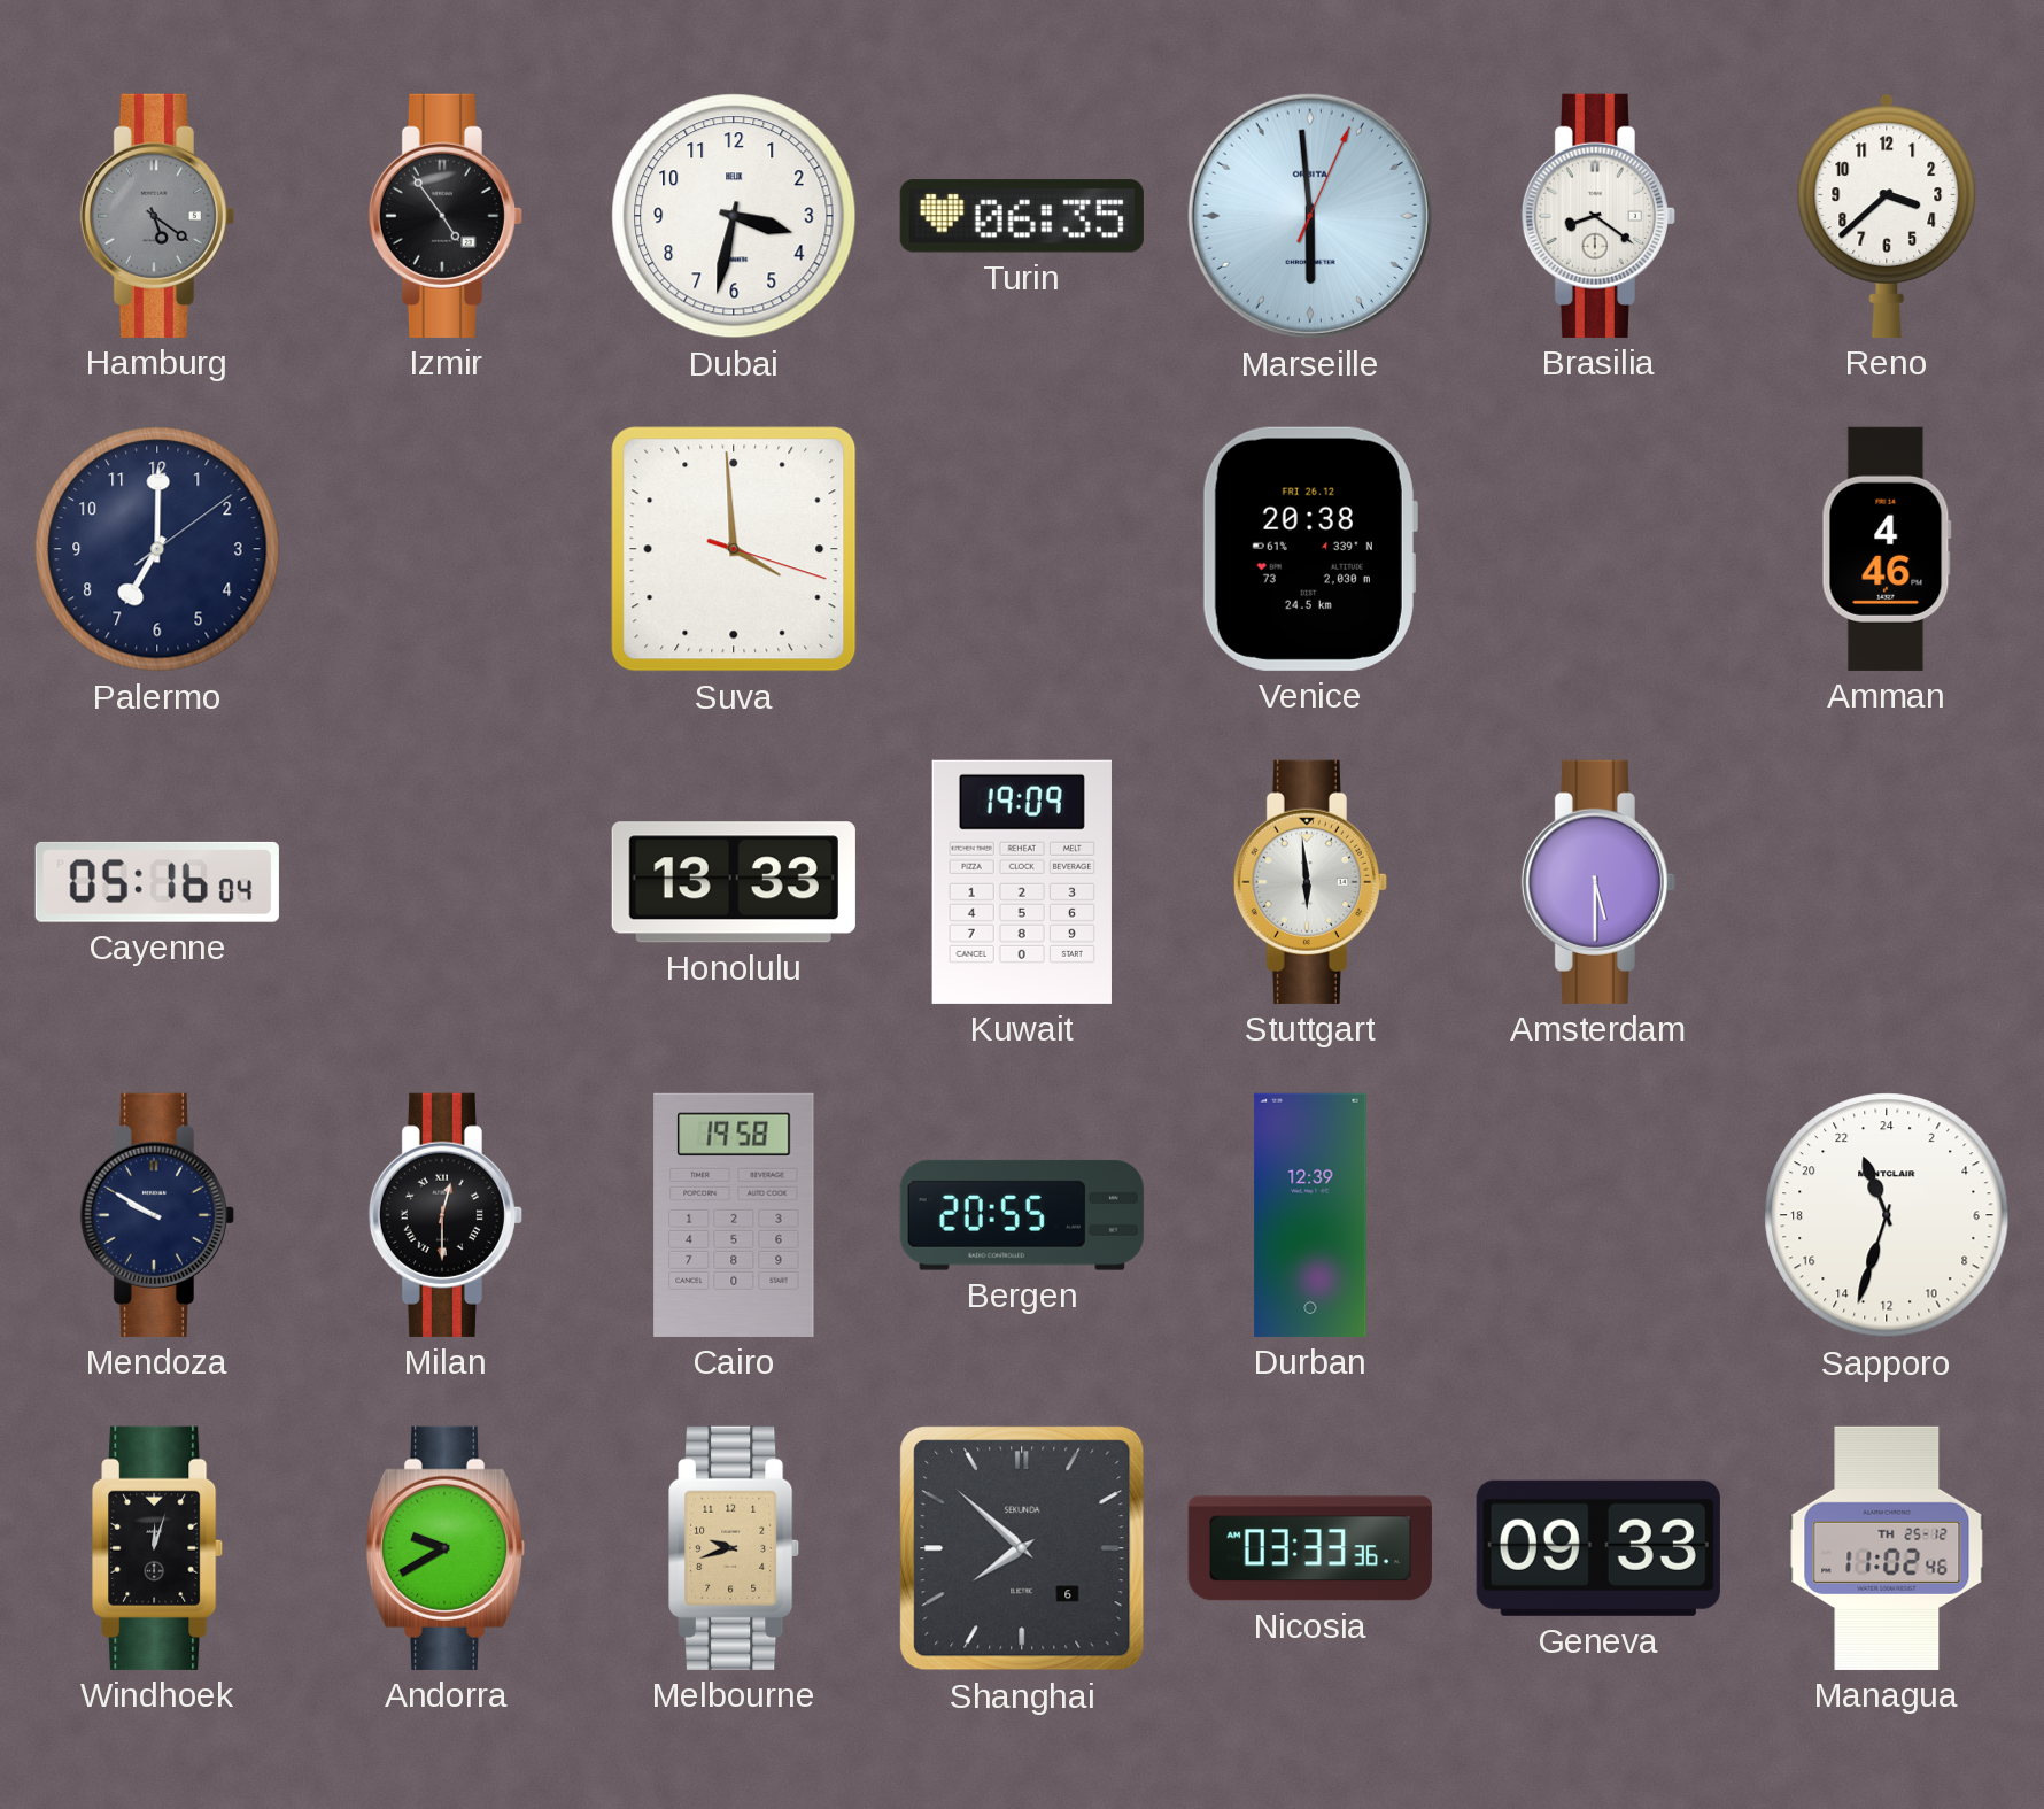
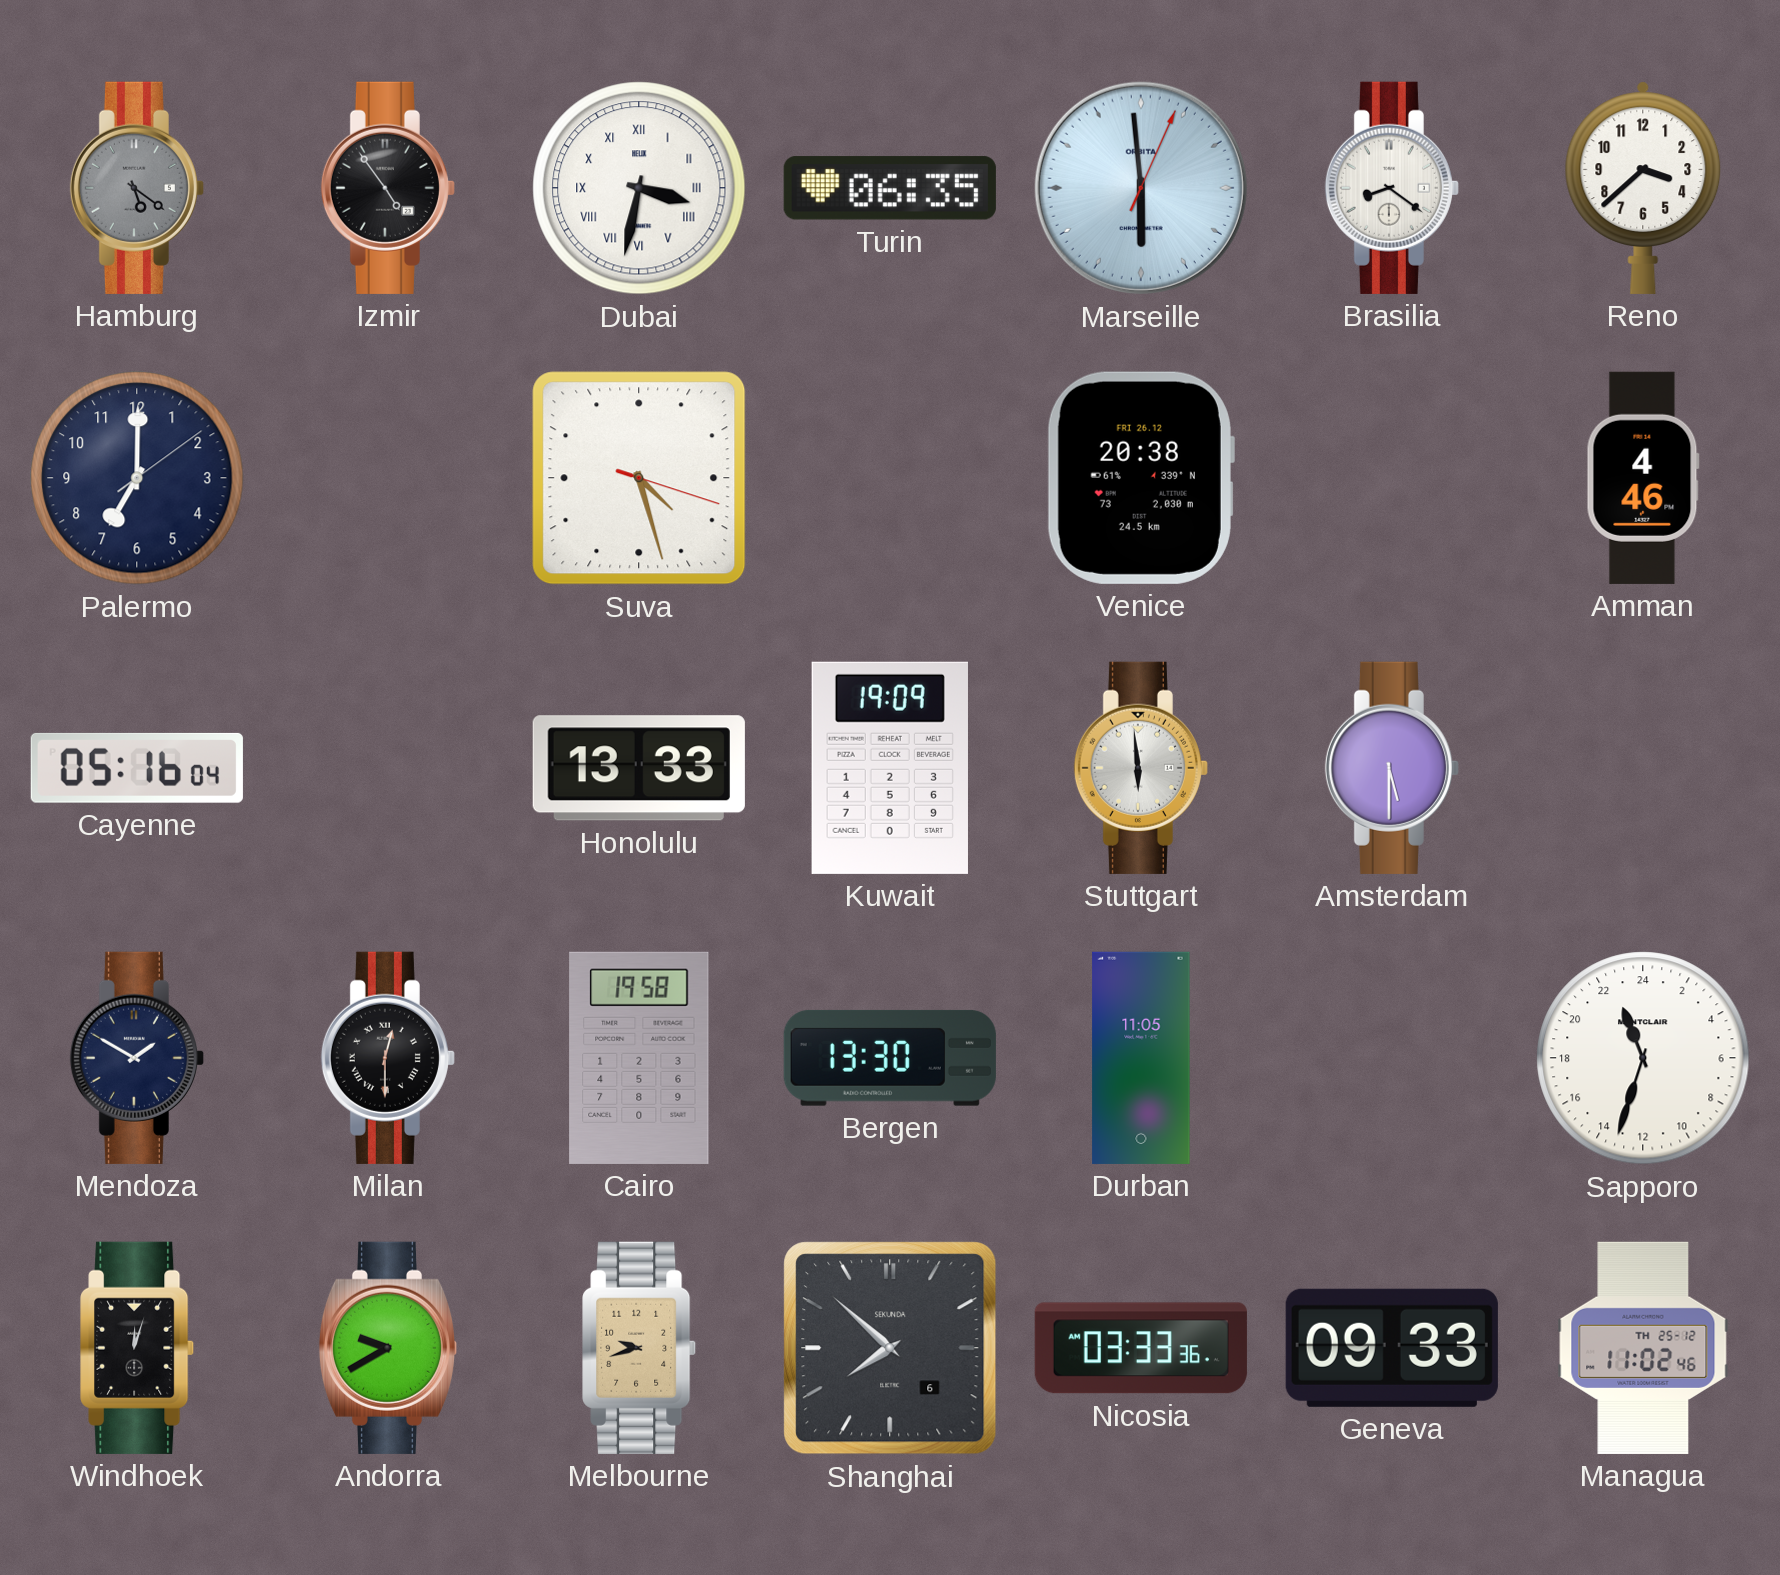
Dubai numerals: Arabic -> Roman (639, 188)
Suva: 3:59 -> 4:27 (639, 478)
Mendoza: 9:50 -> 1:50 (137, 1058)
Bergen: 20:55 -> 13:30 (890, 1058)
Durban: 12:39 -> 11:05 (1141, 1058)
